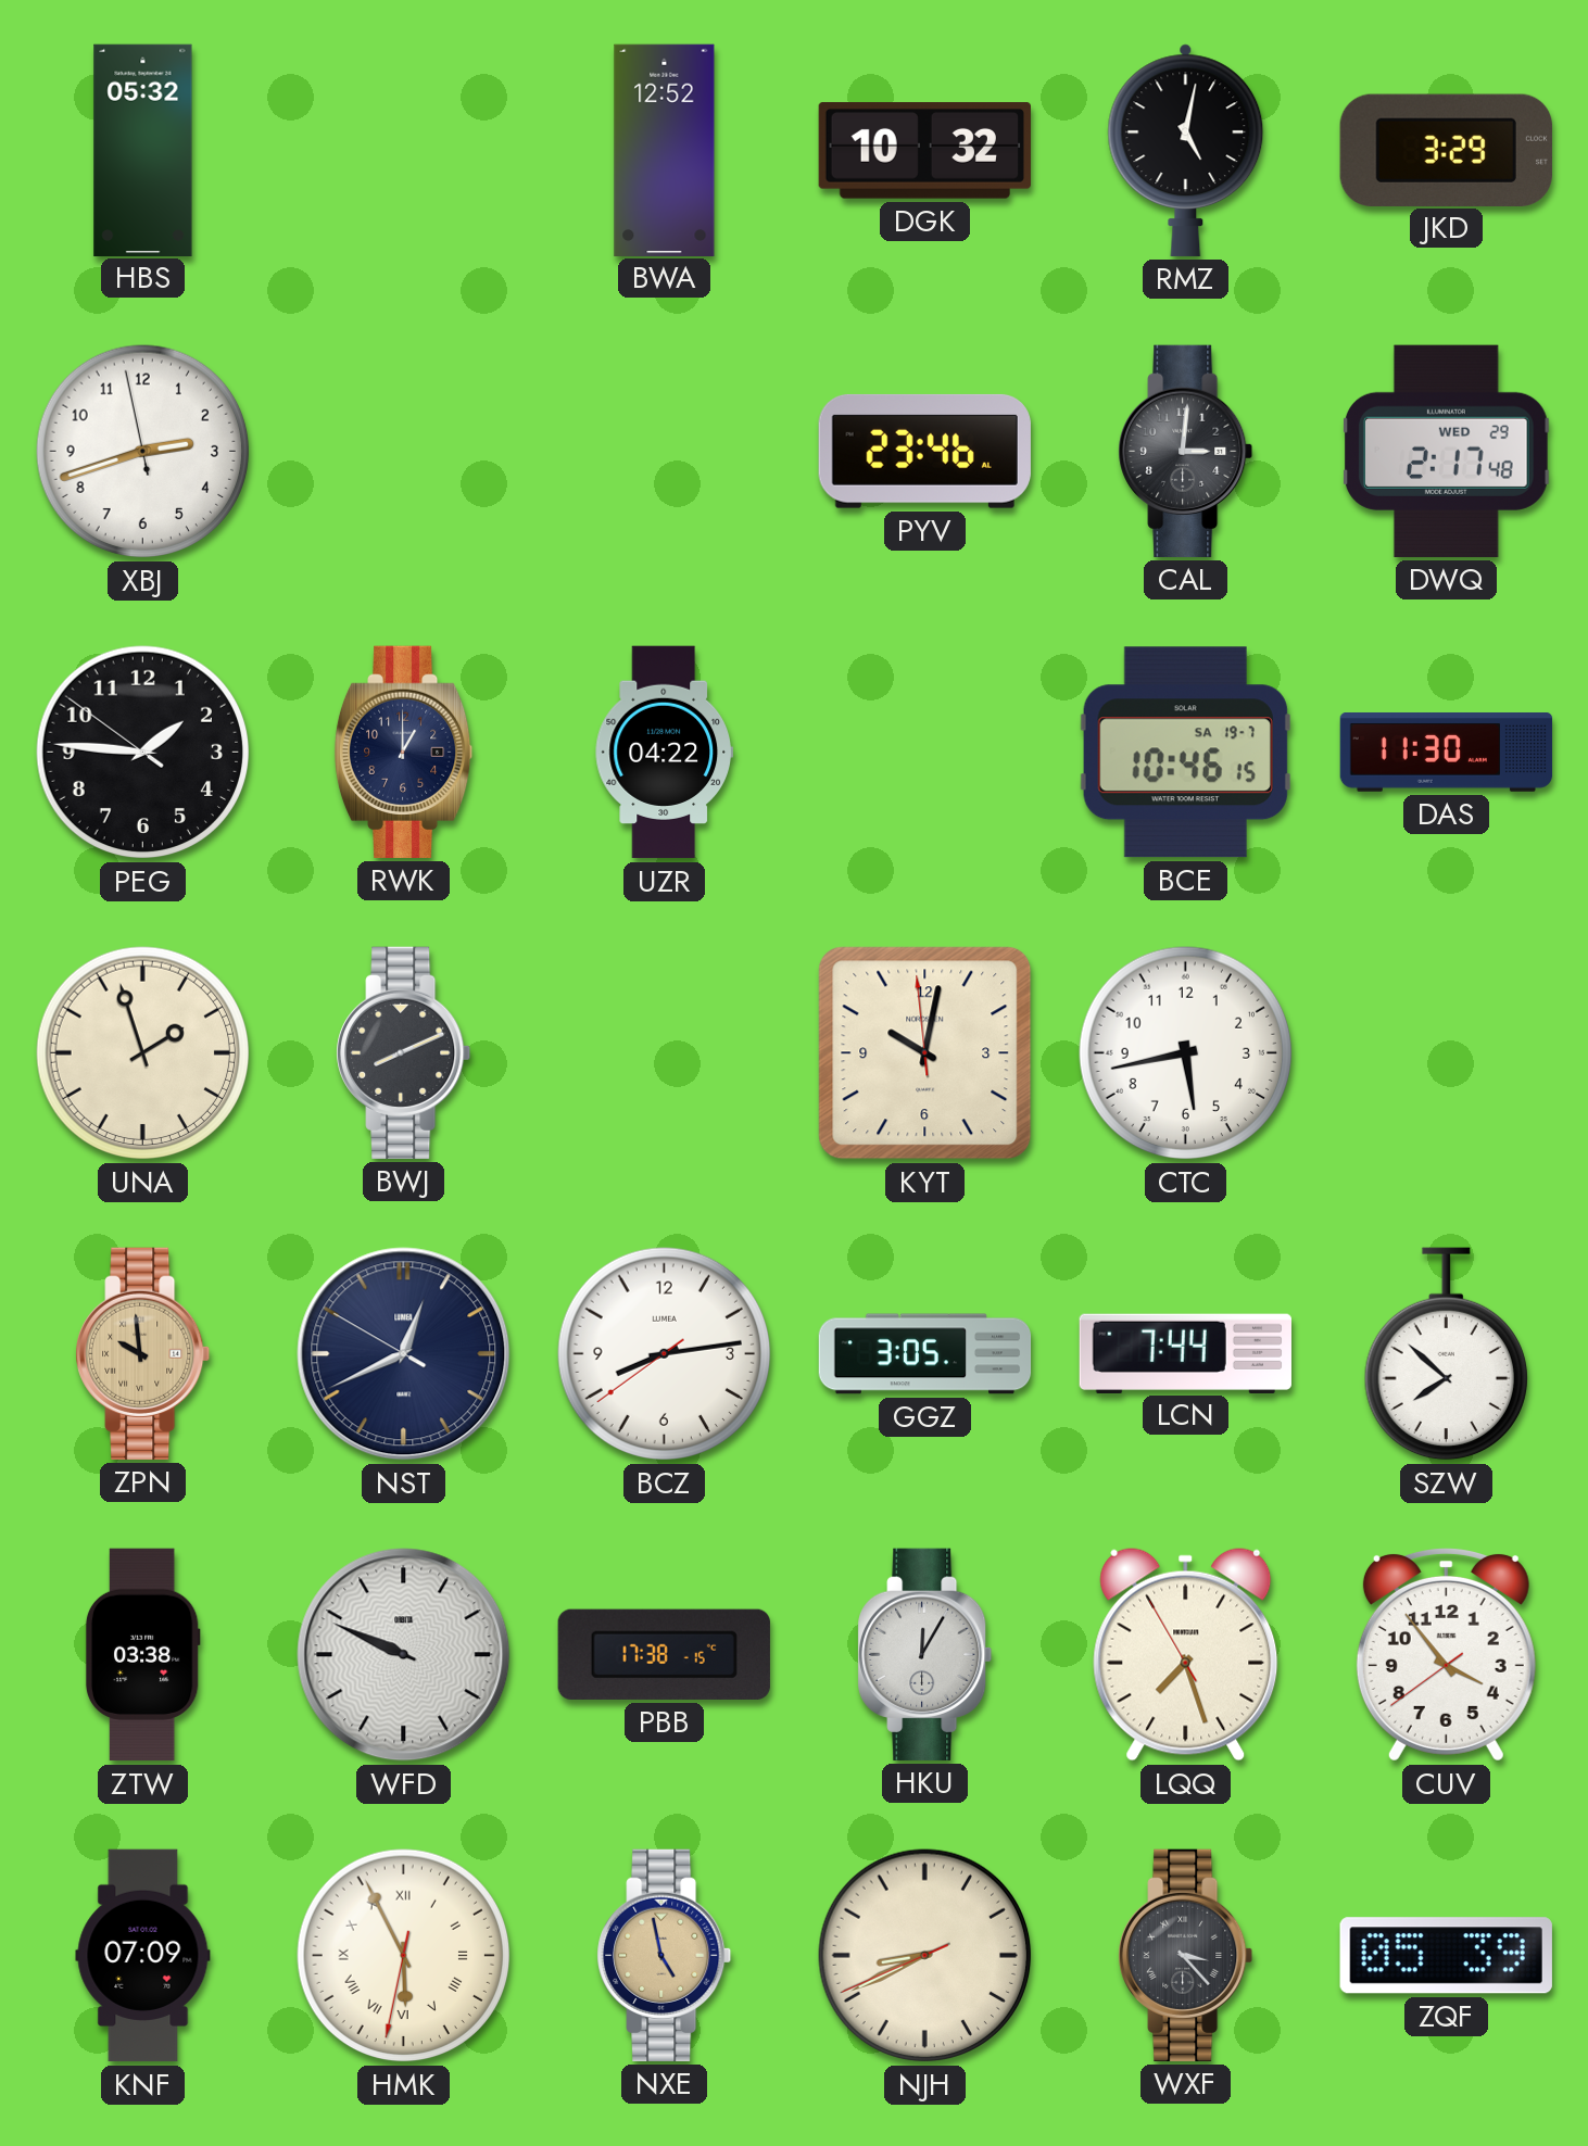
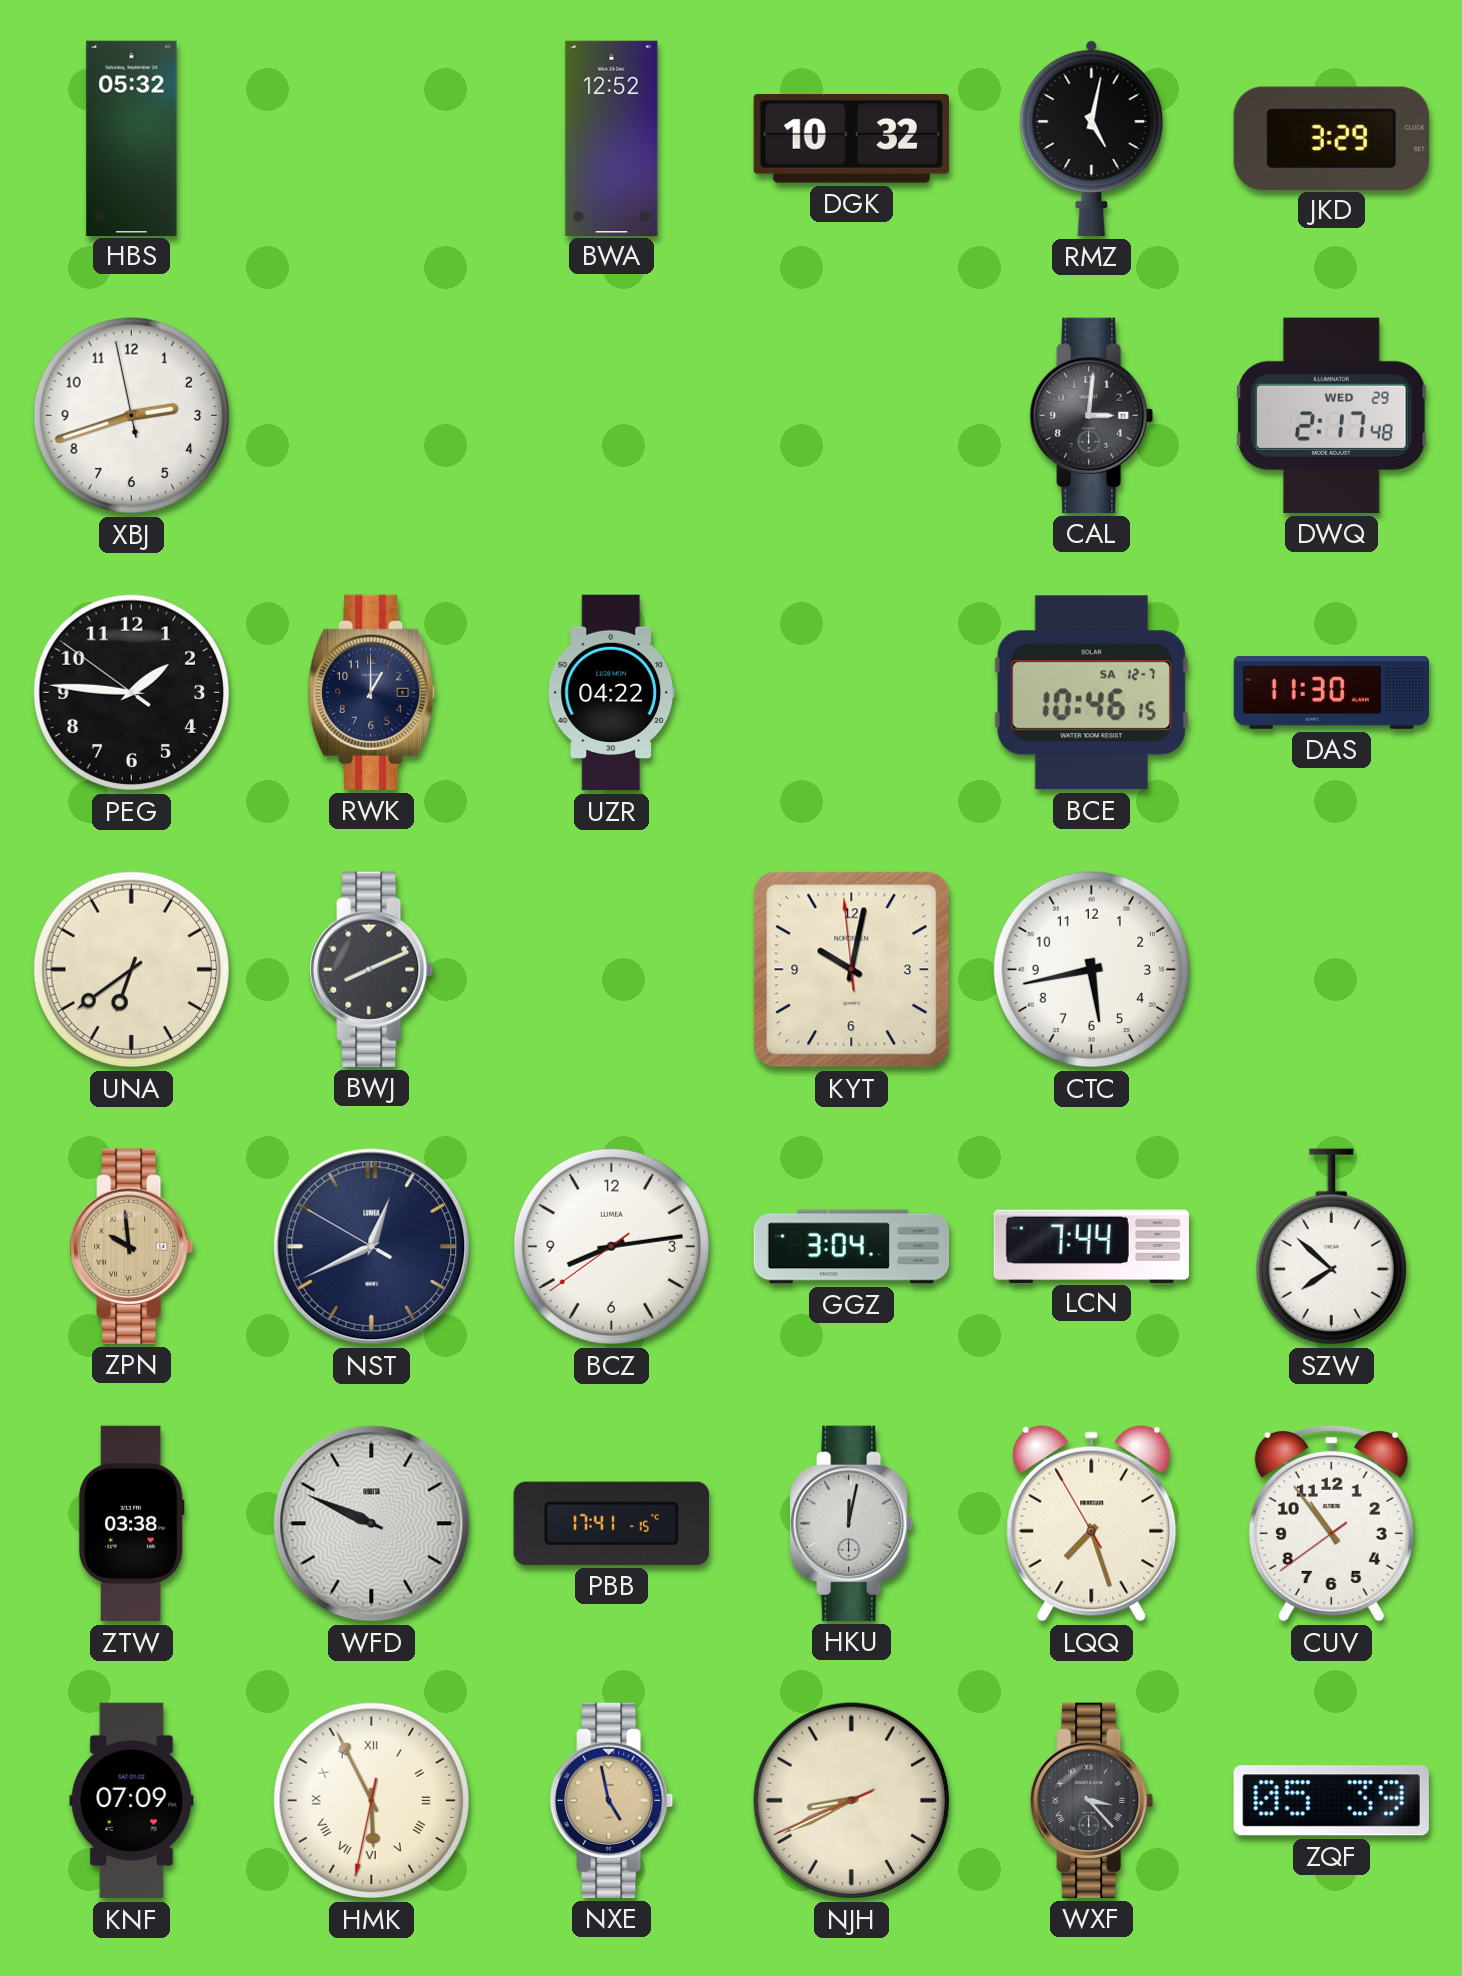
PYV: 23:46 -> none (924, 451)
BCE date: SA 19-7 -> SA 12-7 (1091, 693)
UNA: 1:57 -> 6:39 (132, 970)
GGZ: 3:05 -> 3:04 (852, 1247)
PBB: 17:38 -> 17:41 (611, 1523)
HKU: 12:05 -> 12:02 (852, 1523)
CUV: 3:53 -> 10:53 (1331, 1523)
